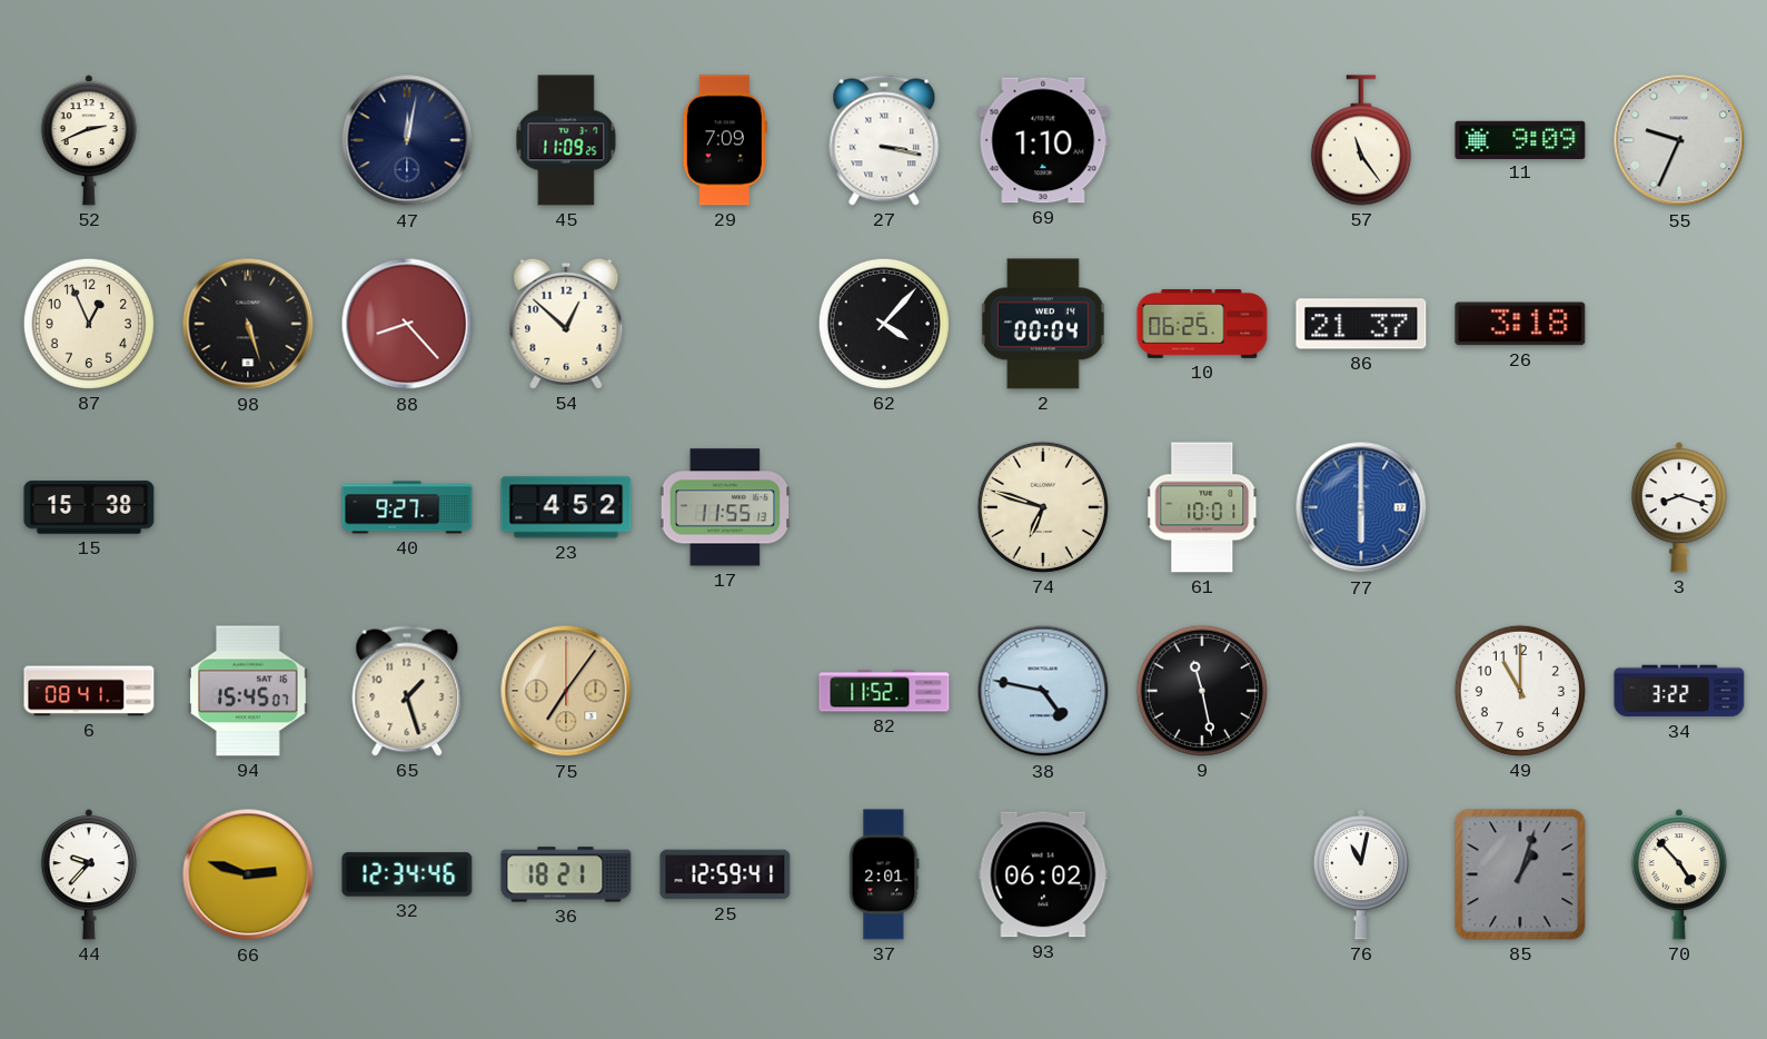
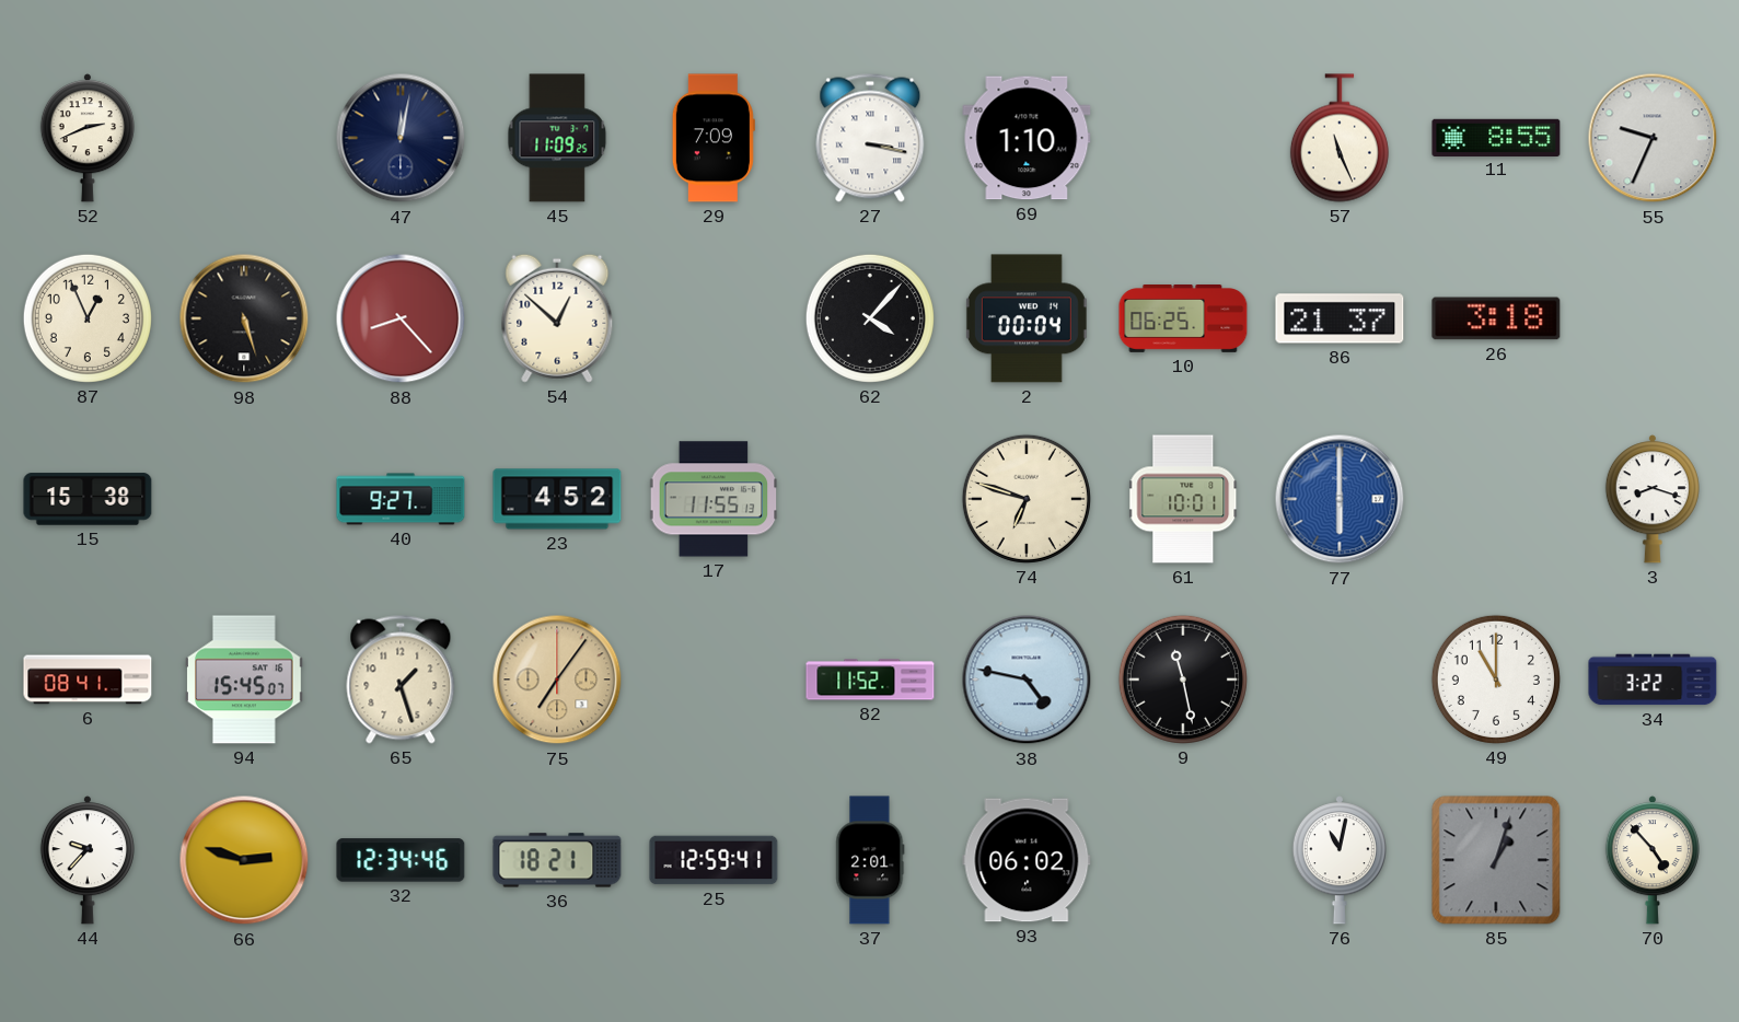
57: 11:24 -> 11:26 (1340, 138)
11: 9:09 -> 8:55 (1496, 137)
